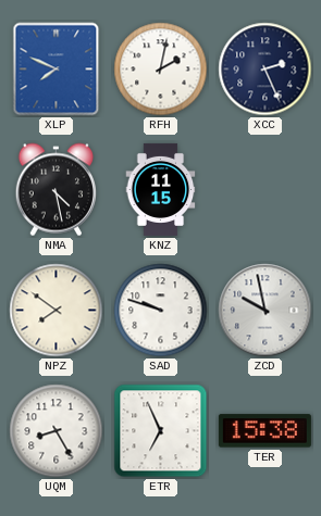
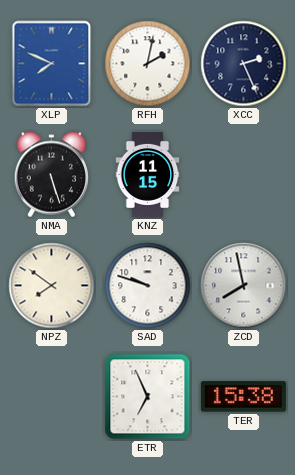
NMA: 4:28 -> 5:27 (51, 175)
ZCD: 9:58 -> 7:58 (244, 286)
UQM: 8:25 -> none (57, 431)
